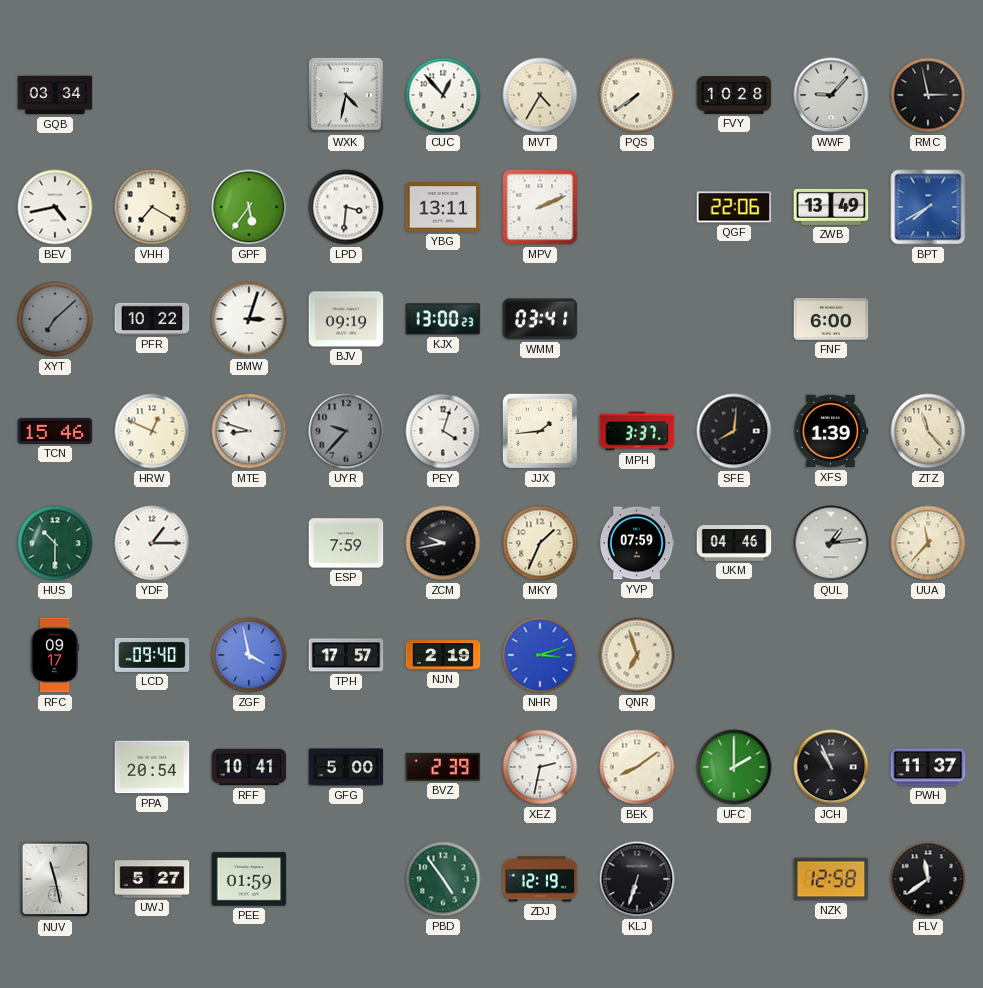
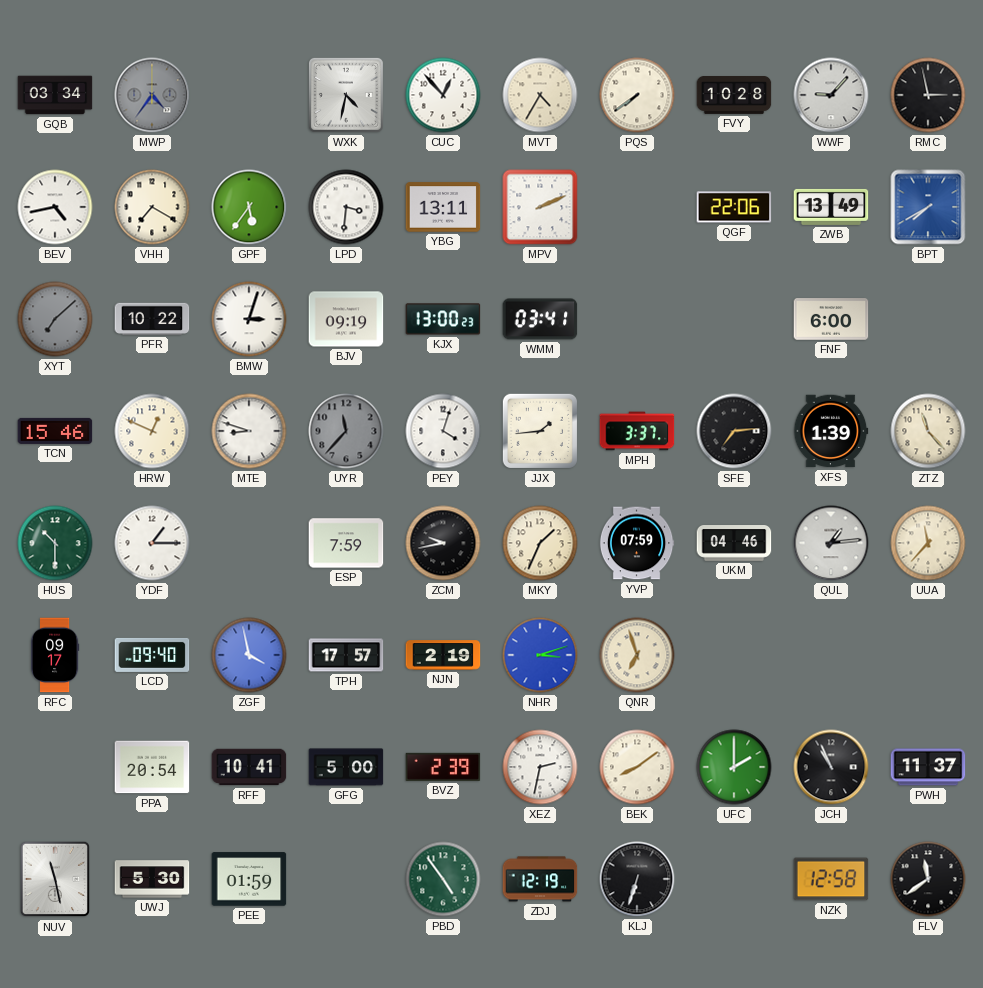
MWP: none -> 4:36 (152, 95)
UYR: 9:37 -> 11:37 (346, 431)
SFE: 8:01 -> 7:14 (734, 431)
UWJ: 5:27 -> 5:30 (152, 879)
